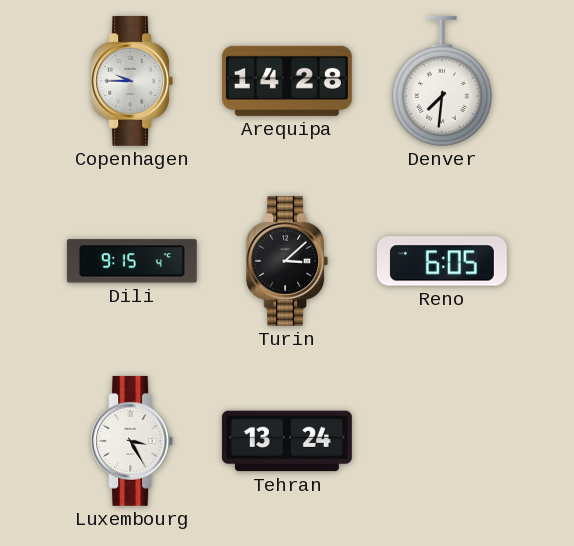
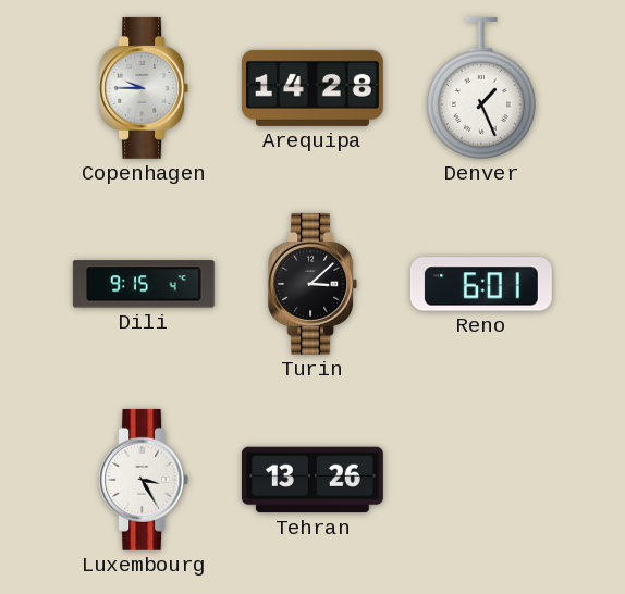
Denver: 7:31 -> 1:26 (481, 88)
Reno: 6:05 -> 6:01 (481, 284)
Tehran: 13:24 -> 13:26 (312, 480)
